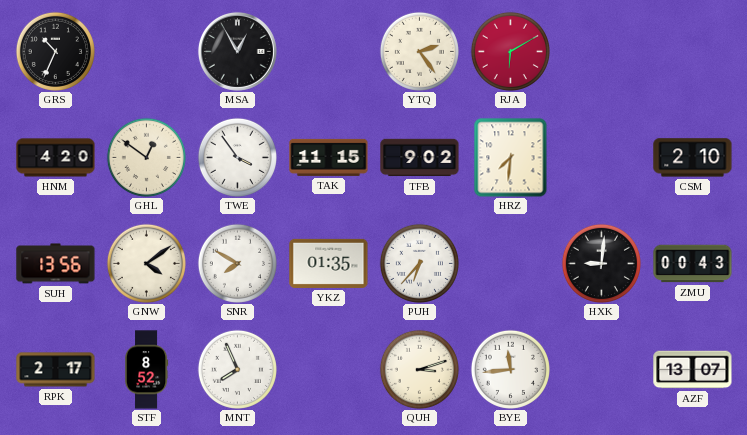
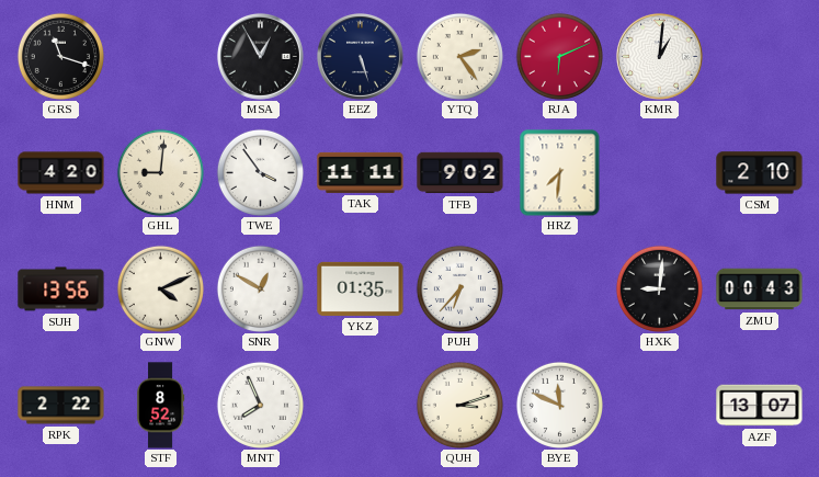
GRS: 10:34 -> 11:18 (60, 56)
EEZ: none -> 5:27 (360, 56)
RJA: 6:10 -> 6:11 (559, 56)
KMR: none -> 1:01 (659, 56)
GHL: 12:51 -> 9:01 (160, 172)
TAK: 11:15 -> 11:11 (361, 172)
GNW: 4:09 -> 4:11 (160, 288)
SNR: 7:50 -> 12:50 (260, 288)
RPK: 2:17 -> 2:22 (61, 406)
BYE: 11:44 -> 11:49 (559, 405)
